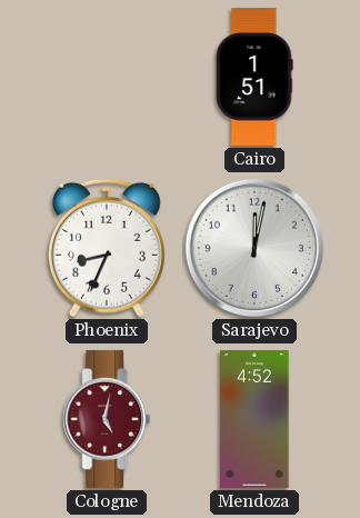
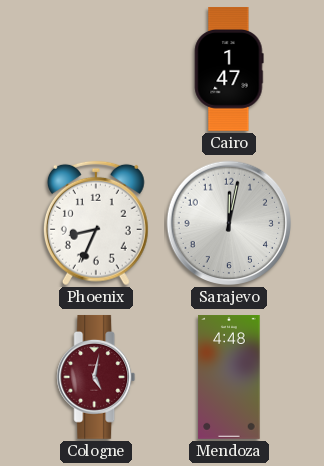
Cairo: 1:51 -> 1:47 (229, 70)
Mendoza: 4:52 -> 4:48 (229, 378)
